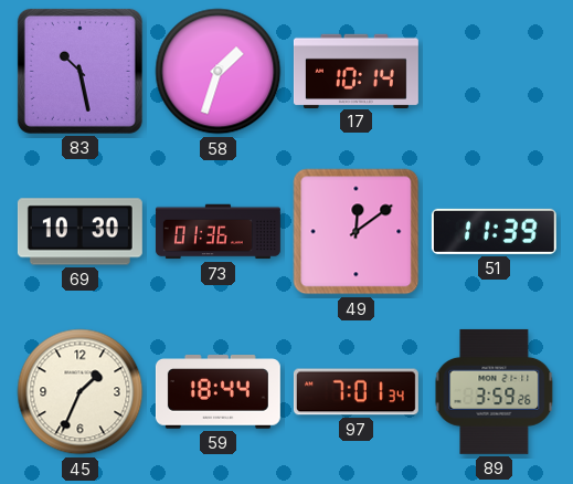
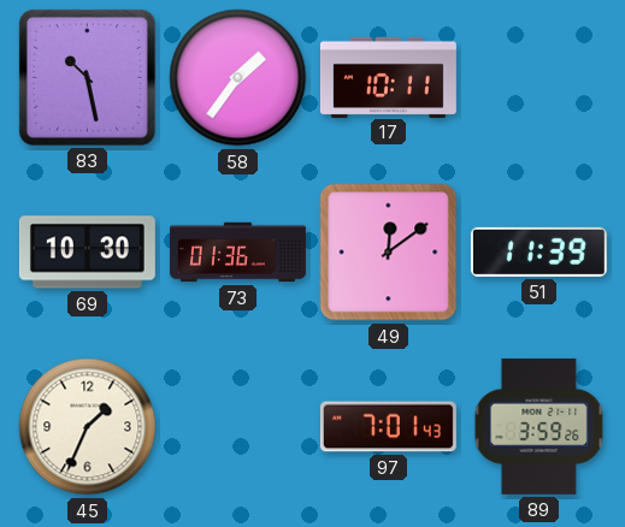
58: 1:33 -> 1:36 (238, 78)
17: 10:14 -> 10:11 (388, 77)
59: 18:44 -> none (217, 392)
97: 7:01:34 -> 7:01:43 (388, 427)
